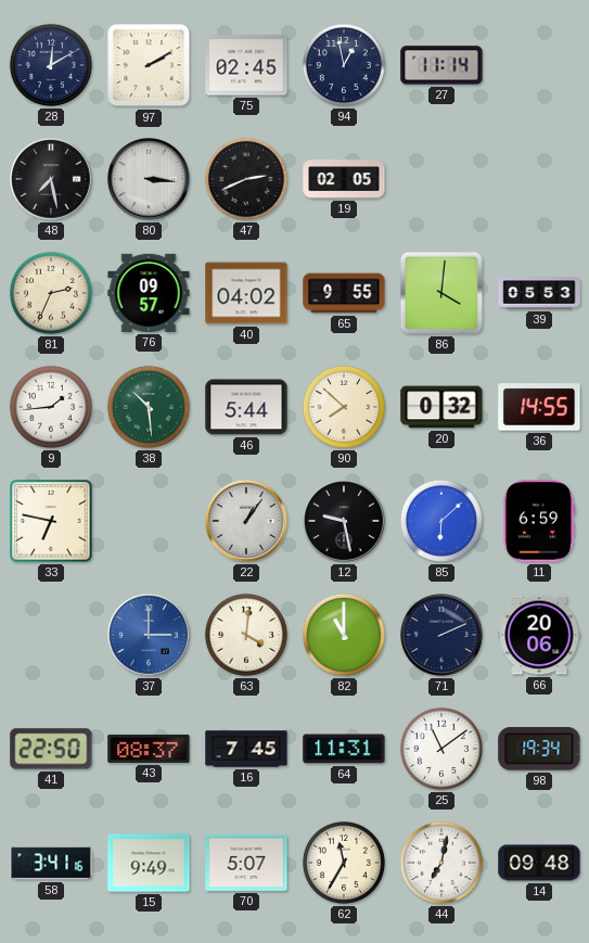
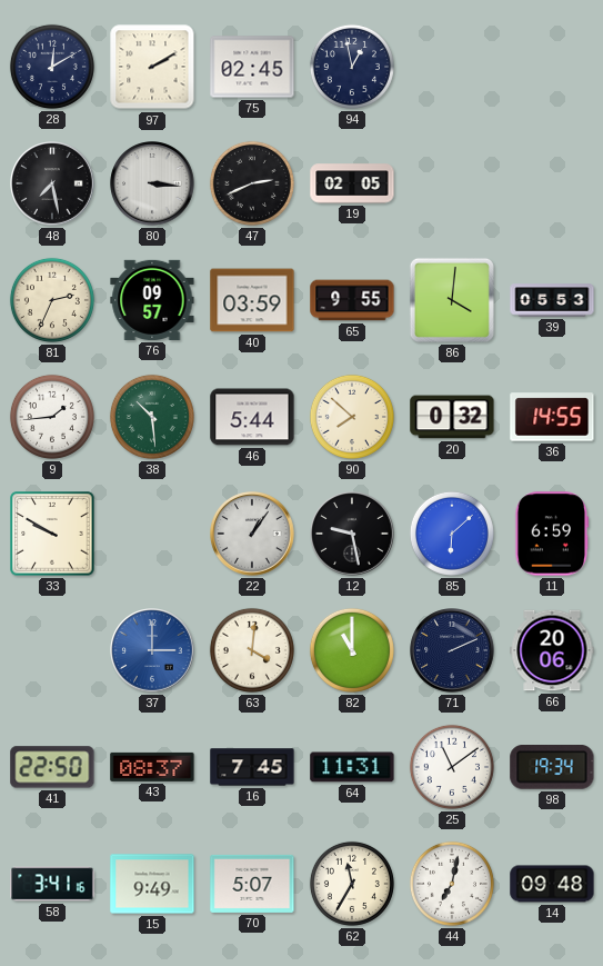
27: 11:14 -> none (441, 65)
40: 04:02 -> 03:59 (252, 300)
33: 6:47 -> 9:50 (52, 534)
